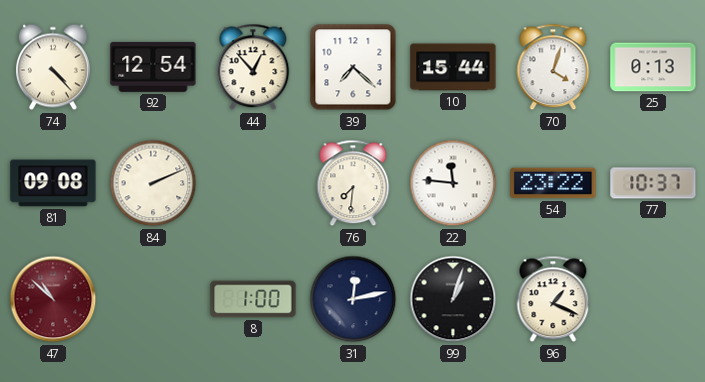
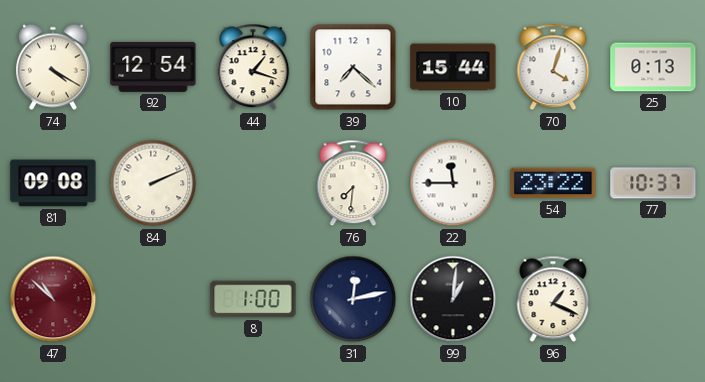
74: 4:23 -> 4:20 (53, 67)
44: 12:53 -> 1:18 (253, 67)
22: 11:46 -> 11:45 (453, 183)
99: 1:03 -> 1:01 (453, 299)
